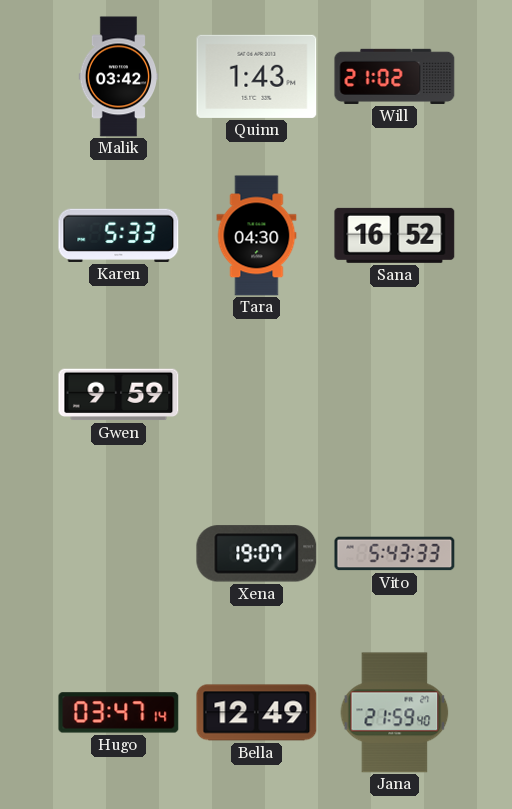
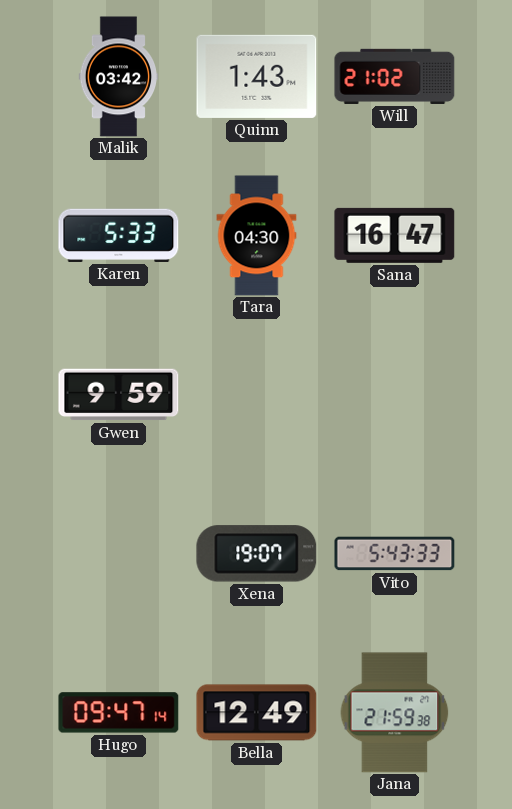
Sana: 16:52 -> 16:47 (395, 235)
Hugo: 03:47 -> 09:47 (119, 713)
Jana: 21:59:40 -> 21:59:38 (395, 713)
